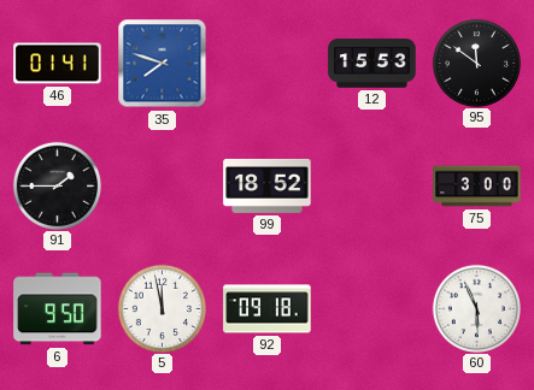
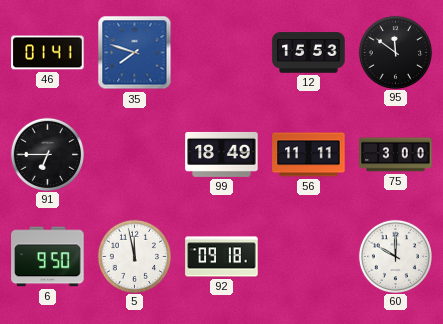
91: 1:45 -> 6:45 (47, 154)
99: 18:52 -> 18:49 (222, 154)
56: none -> 11:11 (309, 155)
60: 5:56 -> 10:00 (395, 256)
